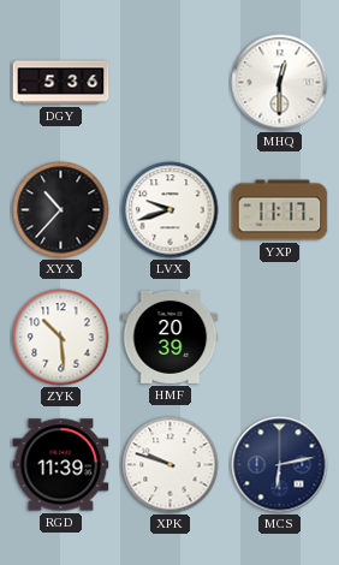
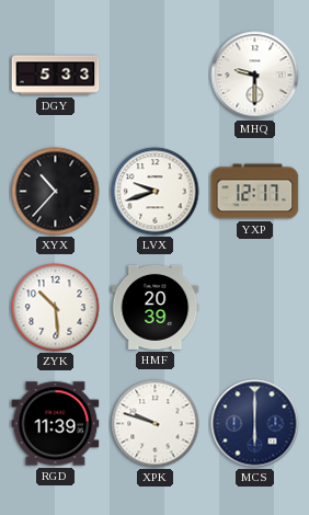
DGY: 5:36 -> 5:33 (56, 76)
MHQ: 12:30 -> 9:30 (255, 76)
YXP: 11:17 -> 12:17 (255, 192)
MCS: 6:13 -> 6:00 (255, 424)
